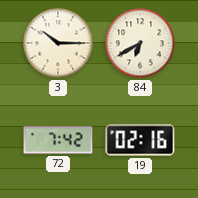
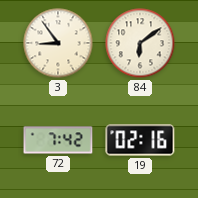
3: 10:15 -> 8:54 (58, 43)
84: 6:40 -> 6:09 (140, 43)
